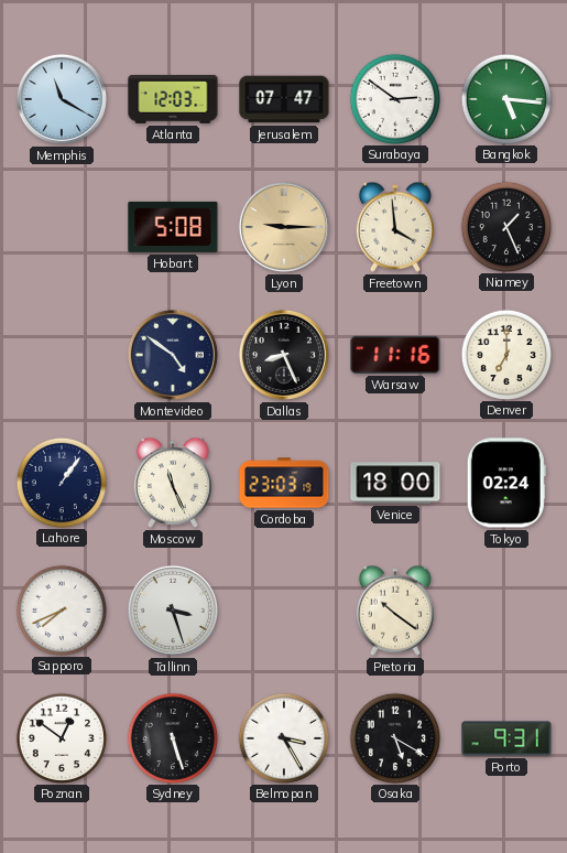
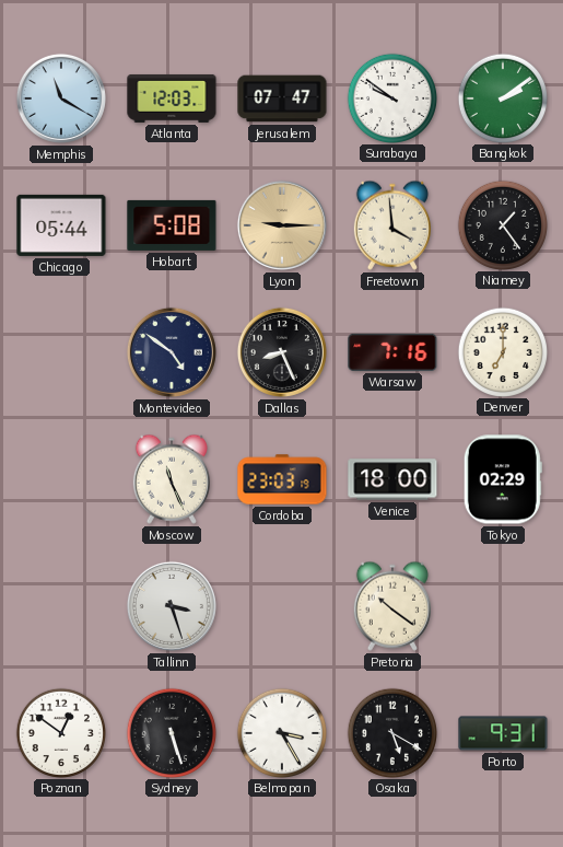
Surabaya: 2:51 -> 9:51 (391, 97)
Bangkok: 5:16 -> 2:09 (502, 97)
Chicago: none -> 05:44 (61, 225)
Niamey: 1:26 -> 1:24 (502, 224)
Warsaw: 11:16 -> 7:16 (392, 352)
Lahore: 1:06 -> none (61, 482)
Tokyo: 02:24 -> 02:29 (503, 479)
Sapporo: 7:41 -> none (61, 609)
